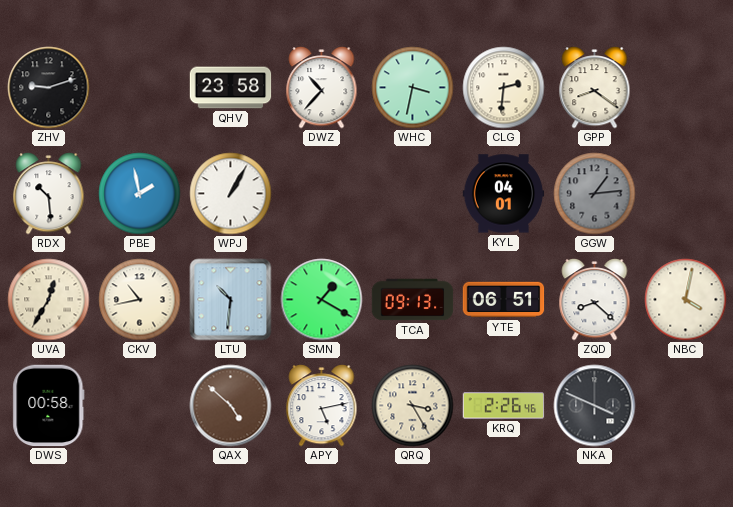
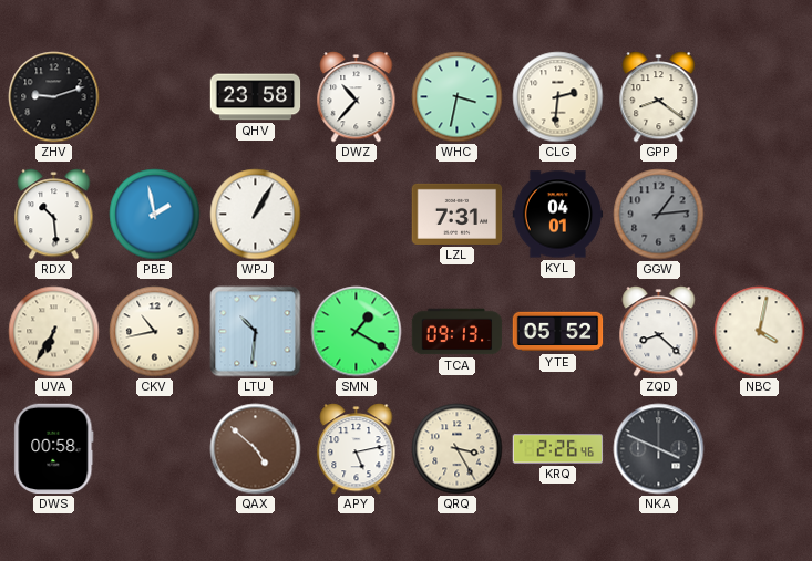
LZL: none -> 7:31 (458, 214)
UVA: 12:35 -> 6:35 (54, 332)
YTE: 06:51 -> 05:52 (558, 332)
